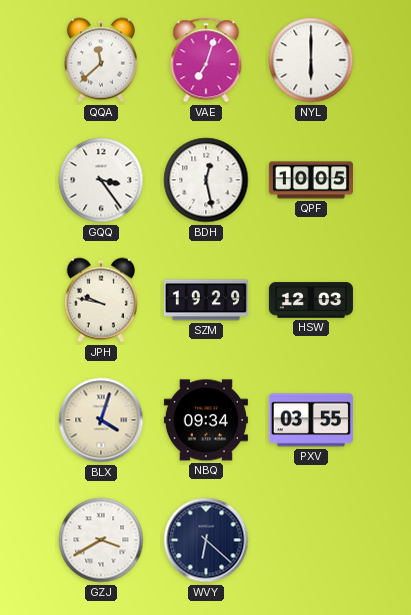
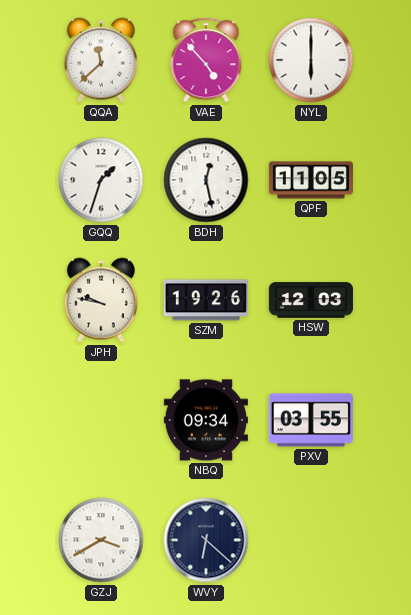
VAE: 7:03 -> 4:53 (206, 60)
GQQ: 3:24 -> 1:33 (101, 180)
QPF: 10:05 -> 11:05 (311, 180)
SZM: 19:29 -> 19:26 (206, 300)
BLX: 4:03 -> none (101, 420)
